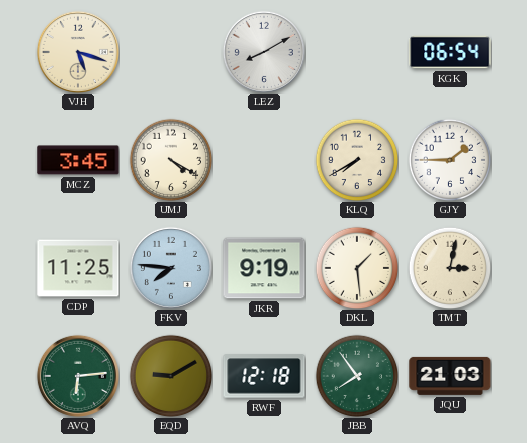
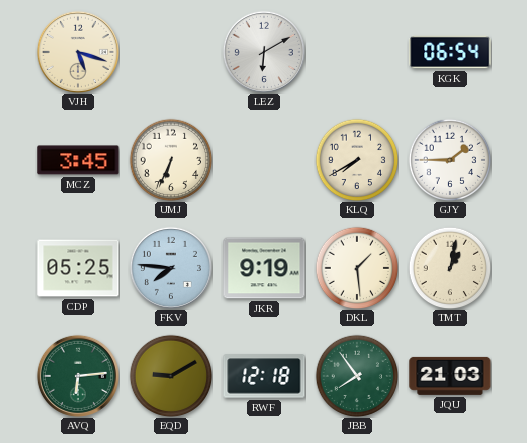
LEZ: 8:10 -> 6:10 (264, 52)
UMJ: 4:20 -> 6:34 (171, 160)
CDP: 11:25 -> 05:25 (78, 268)
TMT: 3:02 -> 1:02 (450, 268)
